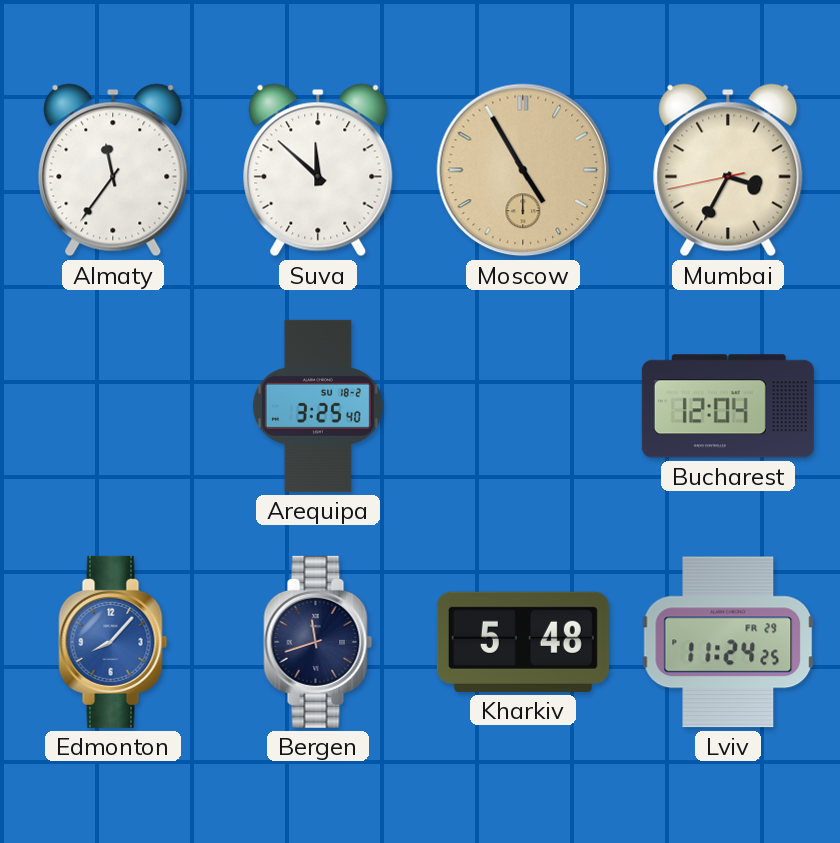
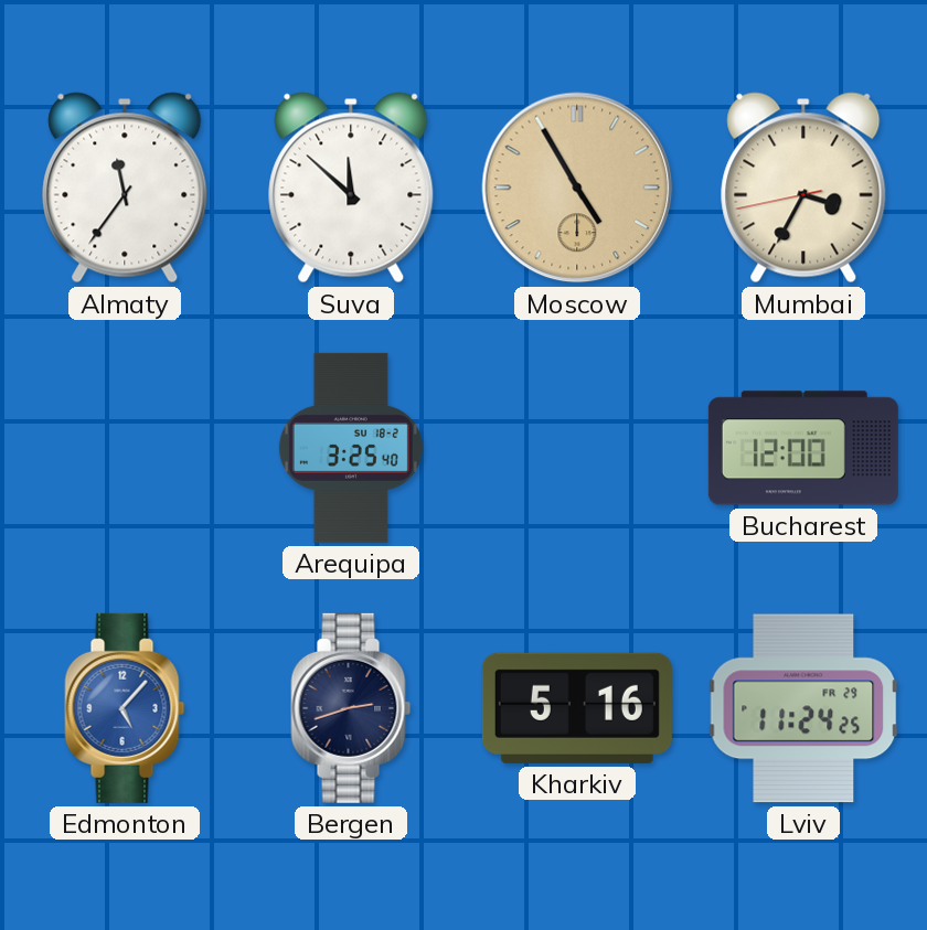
Bucharest: 12:04 -> 12:00 (803, 448)
Edmonton: 8:07 -> 5:07 (125, 708)
Bergen: 11:42 -> 2:42 (351, 708)
Kharkiv: 5:48 -> 5:16 (577, 708)
